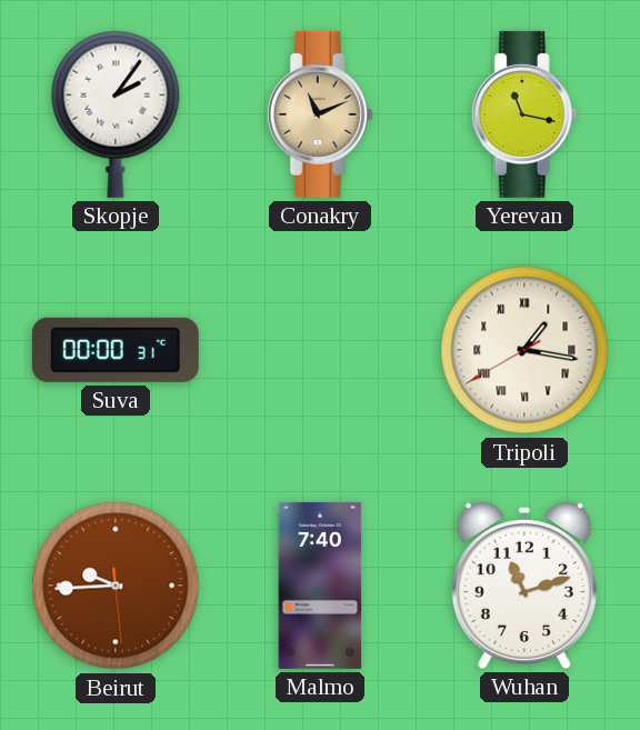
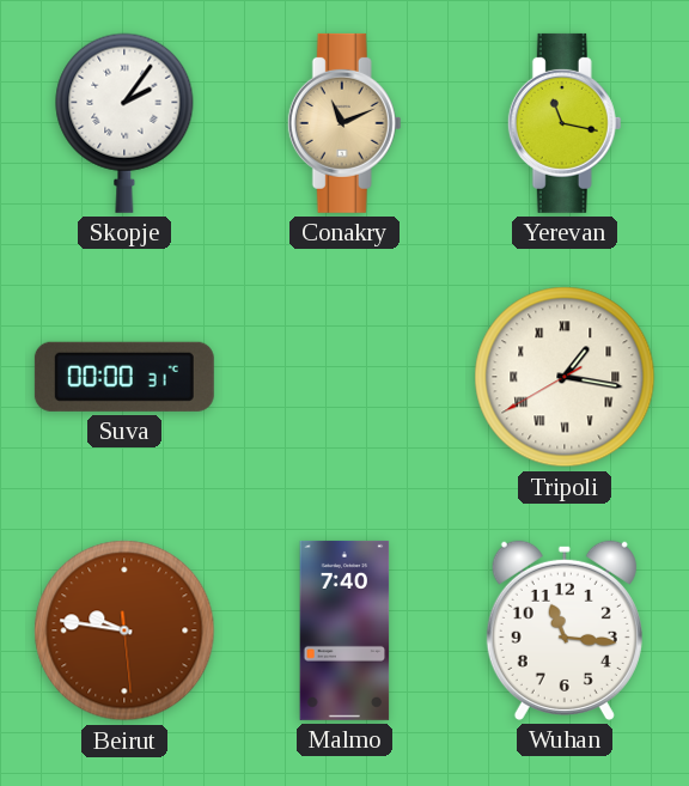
Beirut: 9:44 -> 9:46 (124, 630)
Wuhan: 11:12 -> 11:16 (565, 630)
